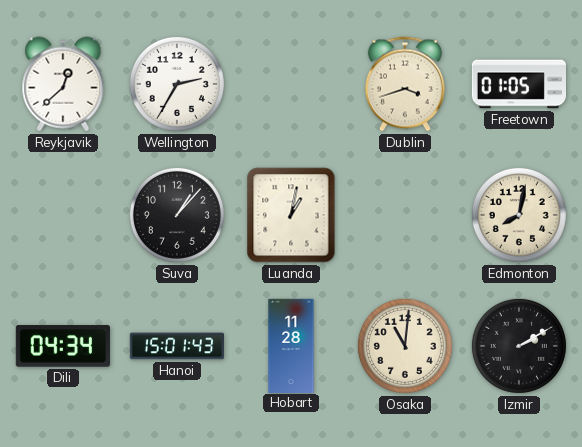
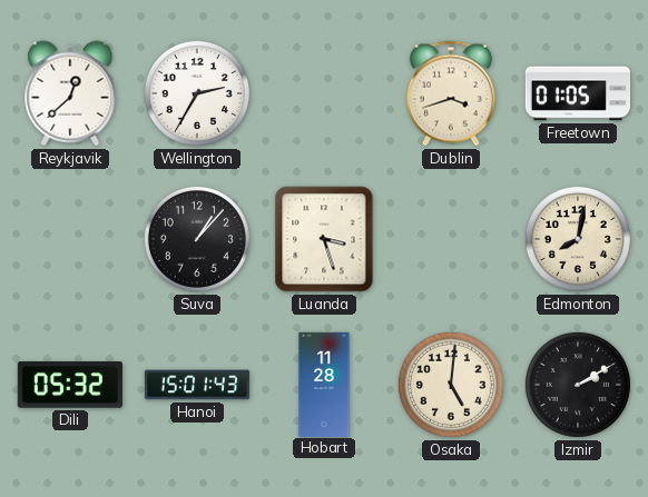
Luanda: 1:02 -> 3:27 (324, 239)
Dili: 04:34 -> 05:32 (70, 385)
Osaka: 11:01 -> 5:01 (451, 385)
